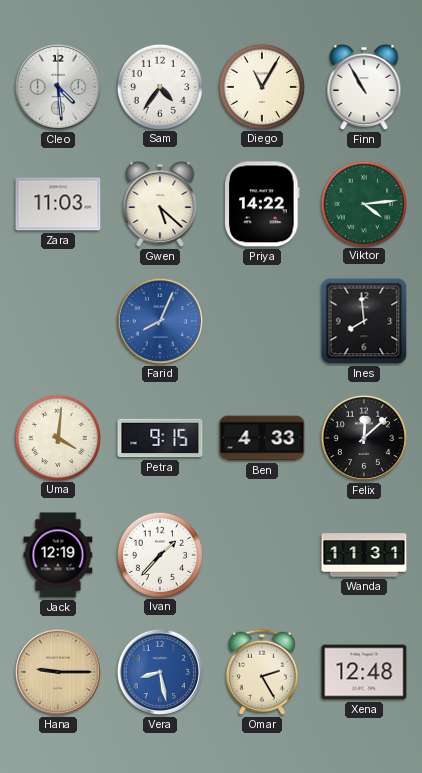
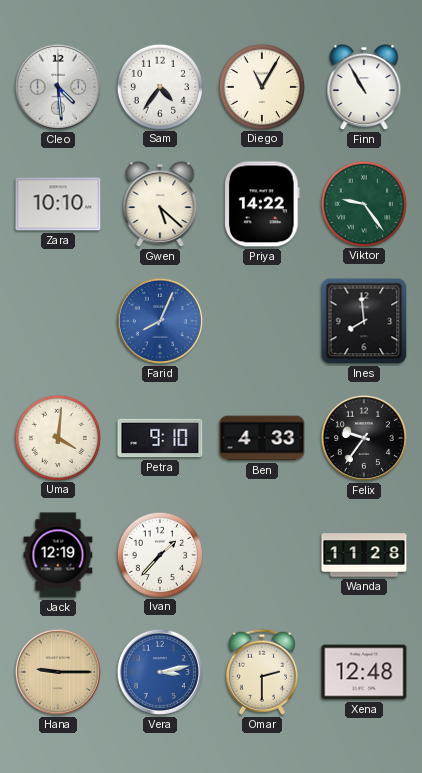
Zara: 11:03 -> 10:10 (58, 204)
Viktor: 4:14 -> 9:24 (363, 203)
Petra: 9:15 -> 9:10 (160, 438)
Felix: 12:08 -> 9:36 (364, 438)
Wanda: 11:31 -> 11:28 (364, 555)
Vera: 8:28 -> 3:13 (160, 672)
Omar: 2:25 -> 2:30 (262, 672)
